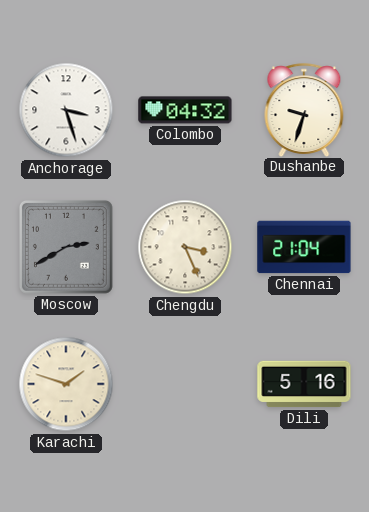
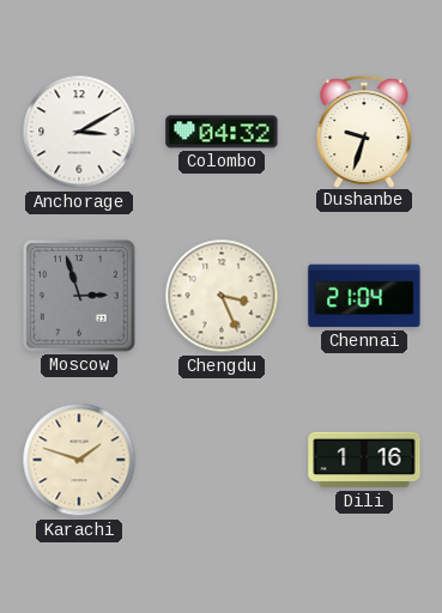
Anchorage: 3:27 -> 3:10 (79, 132)
Moscow: 2:40 -> 2:57 (79, 296)
Dili: 5:16 -> 1:16 (364, 460)
